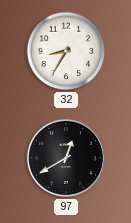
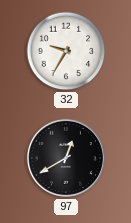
32: 8:35 -> 9:35 (66, 51)
